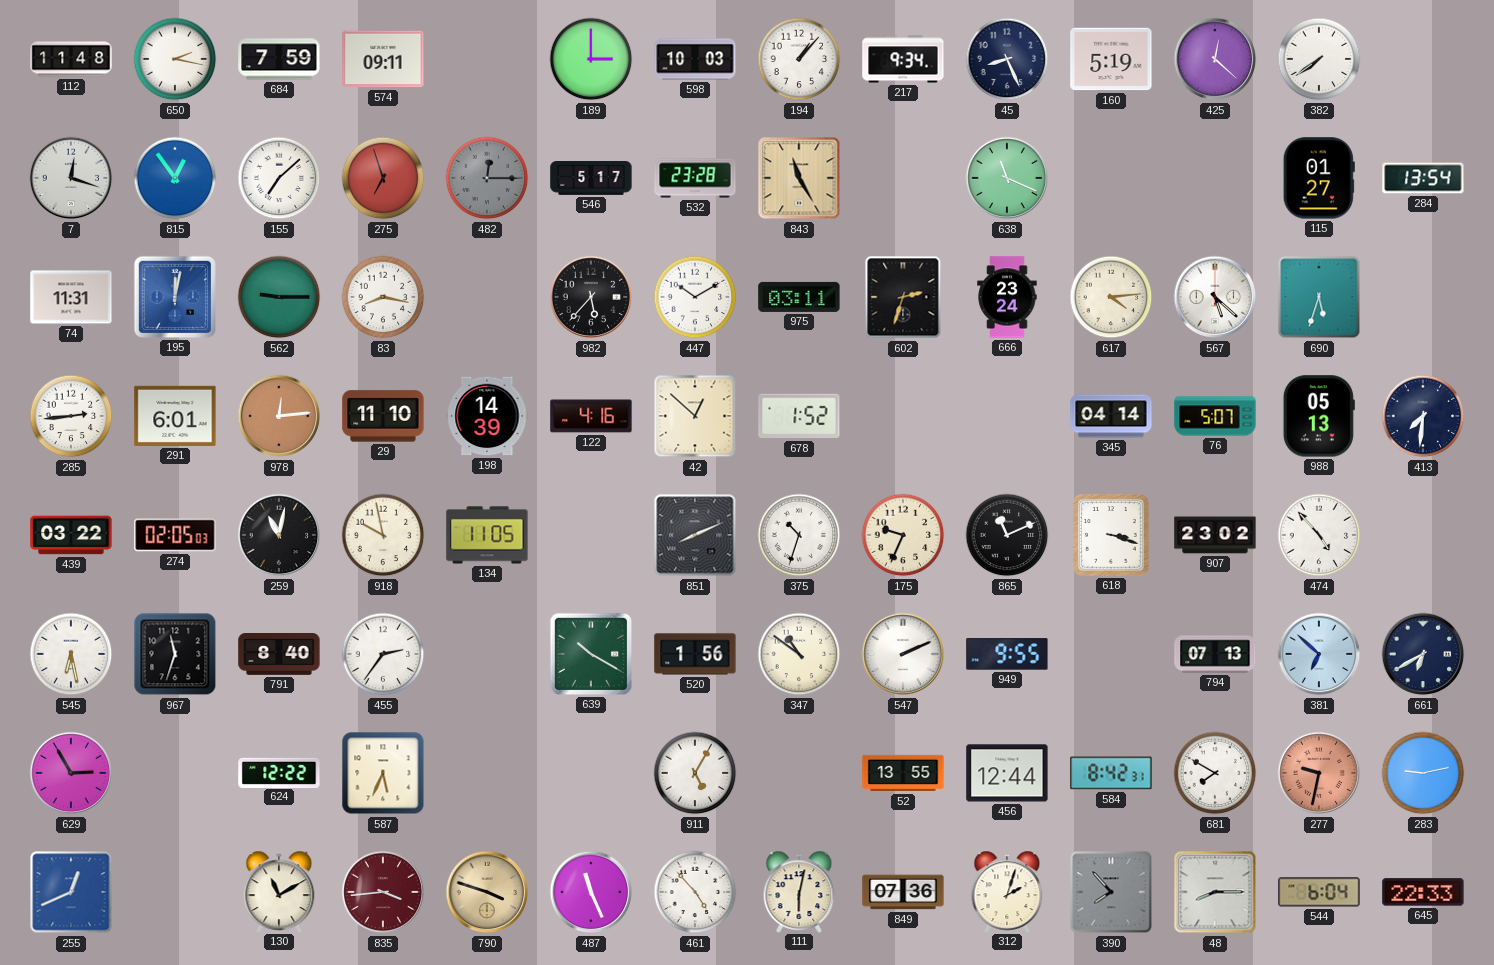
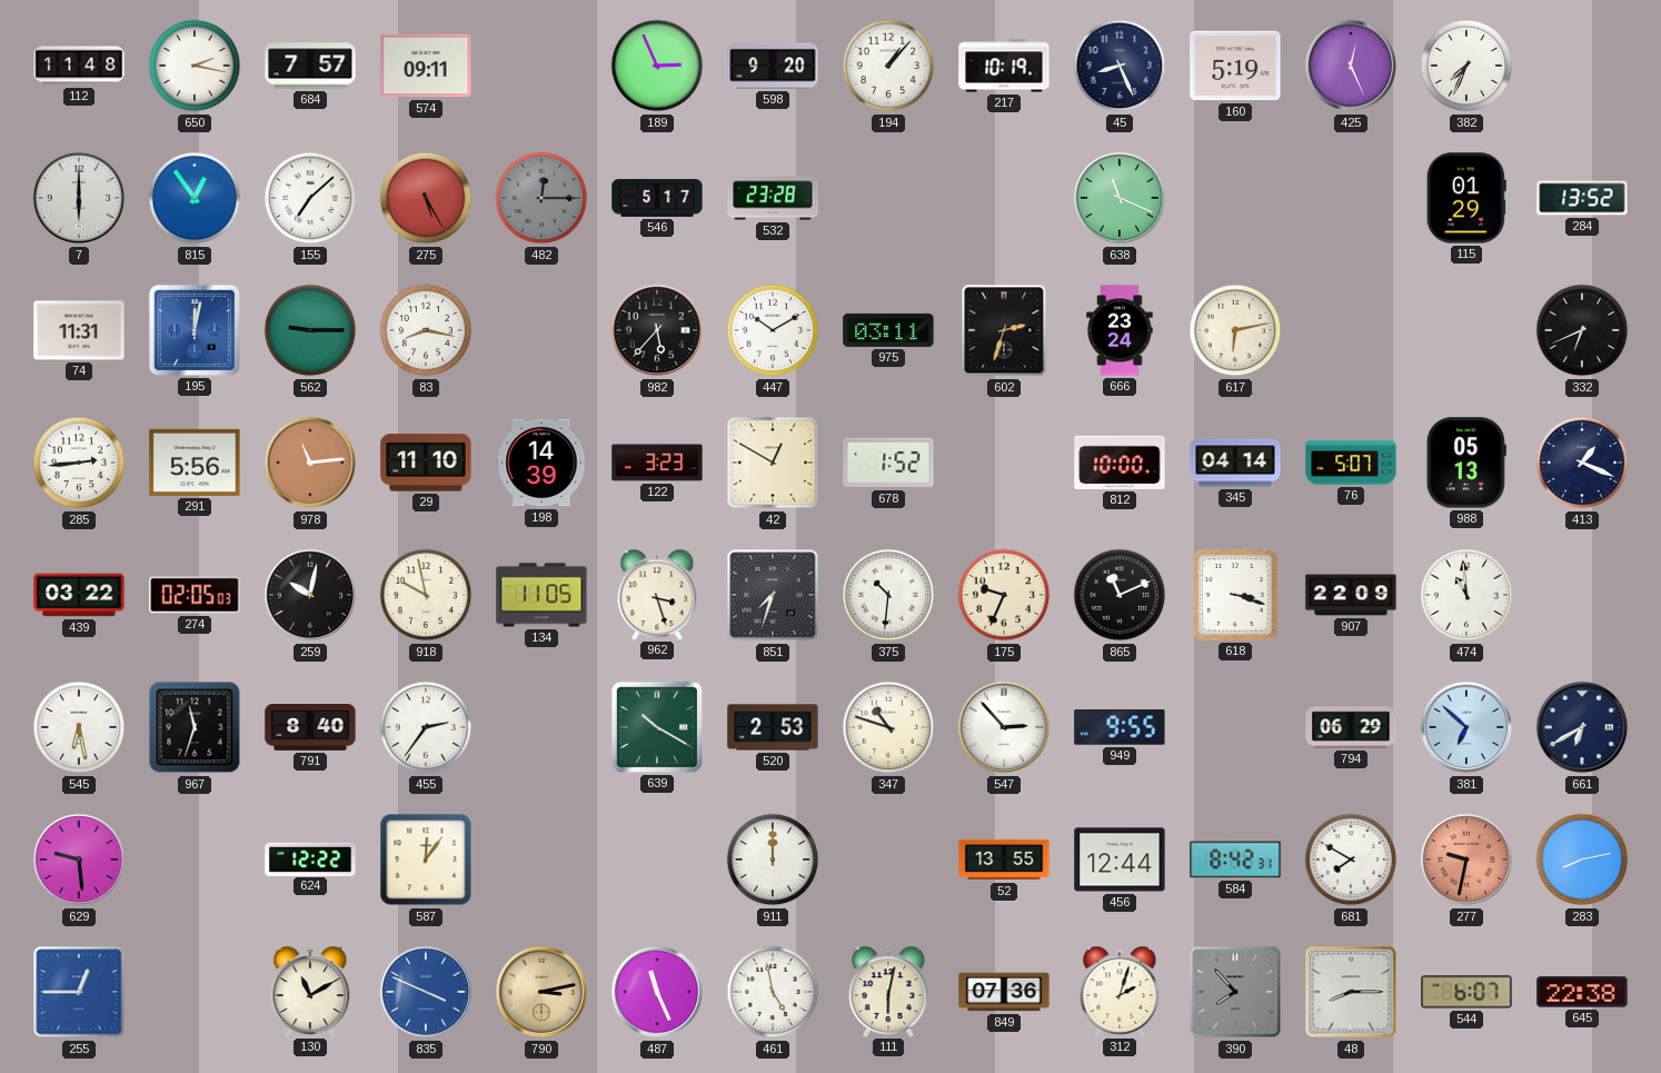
684: 7:59 -> 7:57 (310, 66)
189: 3:00 -> 2:56 (657, 66)
598: 10:03 -> 9:20 (773, 66)
217: 9:34 -> 10:19 (1004, 66)
425: 12:22 -> 12:26 (1351, 66)
382: 7:39 -> 7:34 (1466, 66)
7: 12:18 -> 6:00 (79, 198)
275: 6:57 -> 5:25 (426, 198)
843: 11:25 -> none (799, 178)
115: 01:27 -> 01:29 (1466, 198)
284: 13:54 -> 13:52 (1582, 198)
617: 4:14 -> 6:13 (1235, 330)
567: 5:22 -> none (1215, 297)
690: 5:33 -> none (1319, 297)
332: none -> 6:41 (1582, 330)
291: 6:01 -> 5:56 (195, 463)
978: 12:14 -> 11:14 (310, 463)
122: 4:16 -> 3:23 (657, 463)
42: 12:52 -> 12:50 (773, 463)
812: none -> 10:00 (1120, 463)
413: 7:31 -> 1:19 (1582, 463)
259: 11:02 -> 10:02 (310, 595)
962: none -> 3:27 (657, 594)
851: 8:11 -> 7:33 (773, 595)
375: 10:33 -> 10:31 (888, 595)
907: 23:02 -> 22:09 (1351, 595)
474: 4:53 -> 10:59 (1466, 595)
520: 1:56 -> 2:53 (773, 727)
347: 10:51 -> 10:48 (888, 727)
547: 2:11 -> 2:53 (1004, 727)
794: 07:13 -> 06:29 (1351, 727)
629: 2:55 -> 9:29 (79, 860)
587: 5:34 -> 12:06 (426, 860)
911: 5:05 -> 12:00 (773, 860)
283: 9:13 -> 8:13 (1582, 860)
255: 12:41 -> 12:45 (79, 992)
835: 3:44 -> 3:49 (426, 992)
835 dial: burgundy -> blue (426, 992)
790: 3:48 -> 3:13 (541, 992)
461: 4:53 -> 4:58 (773, 992)
544: 6:04 -> 6:07 (1466, 992)
645: 22:33 -> 22:38 (1582, 992)
